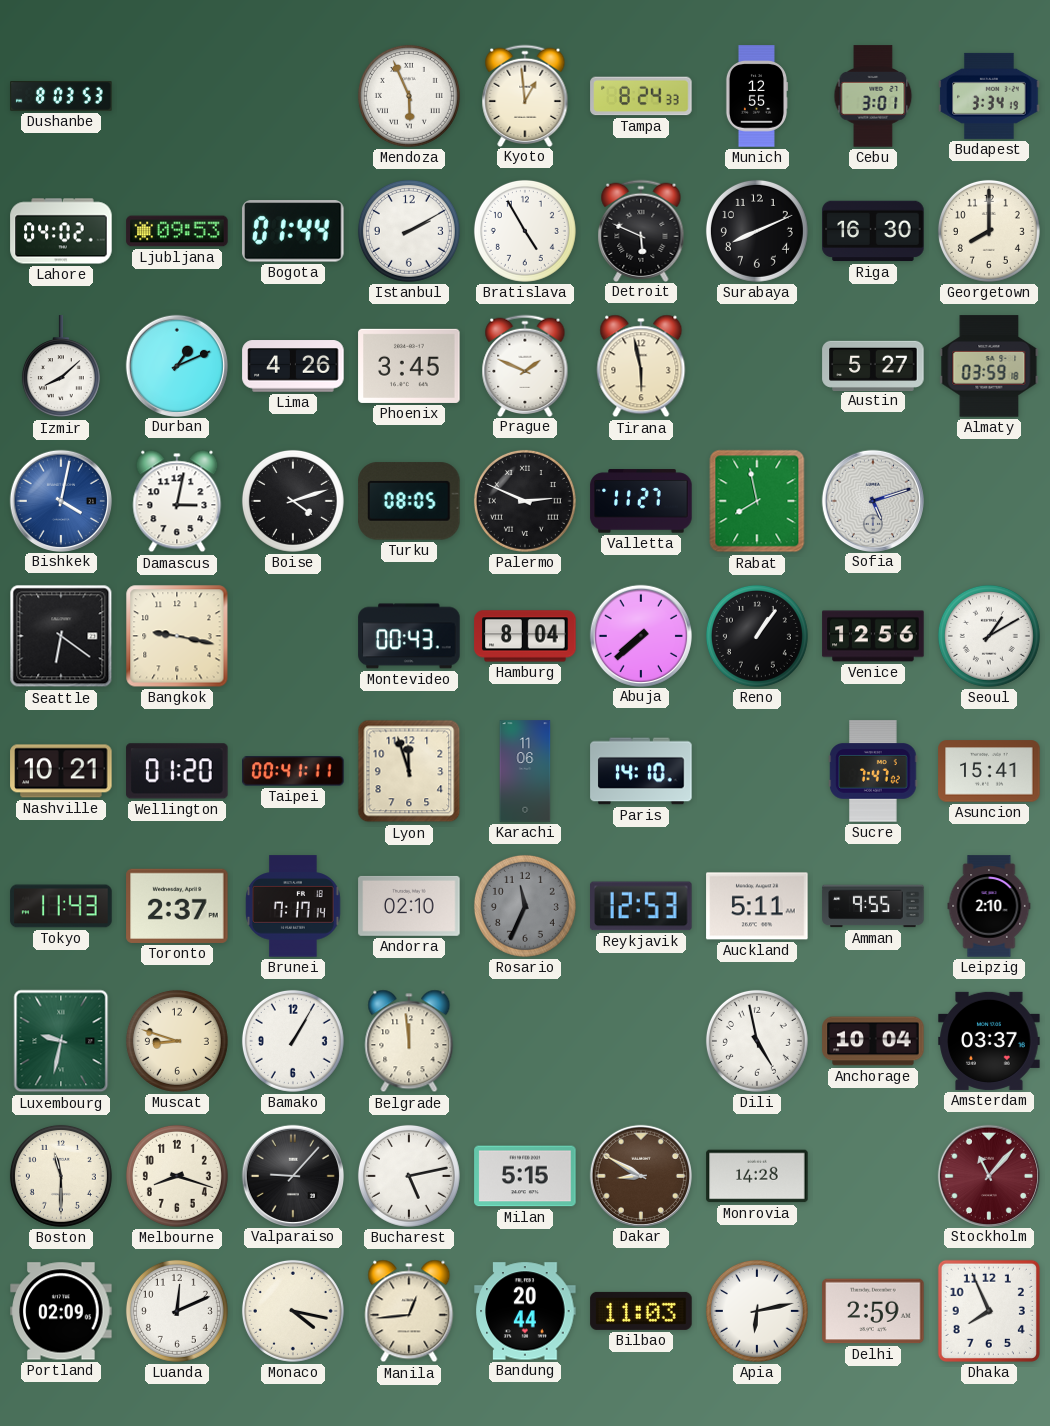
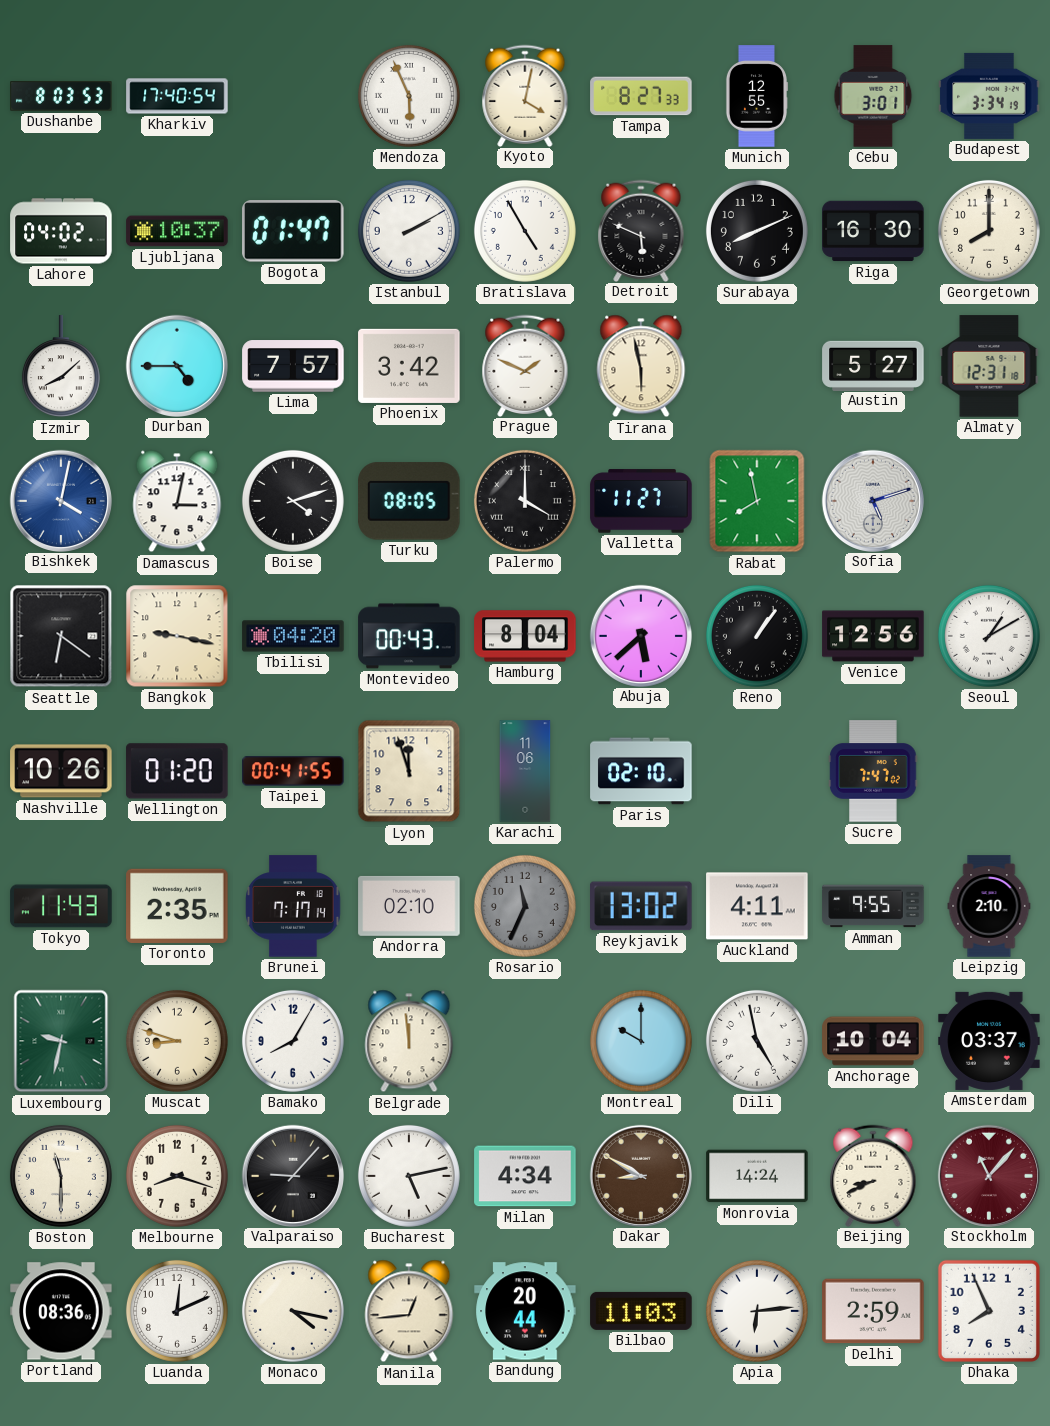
Kharkiv: none -> 17:40 (177, 96)
Kyoto: 12:59 -> 4:02 (525, 95)
Tampa: 8:24 -> 8:27 (641, 96)
Ljubljana: 09:53 -> 10:37 (177, 231)
Bogota: 01:44 -> 01:47 (293, 231)
Durban: 1:11 -> 4:45 (176, 365)
Lima: 4:26 -> 7:57 (293, 366)
Phoenix: 3:45 -> 3:42 (409, 366)
Almaty: 03:59 -> 12:31 (989, 366)
Palermo: 2:49 -> 4:00 (525, 501)
Tbilisi: none -> 04:20 (293, 636)
Abuja: 7:38 -> 5:38 (640, 635)
Nashville: 10:21 -> 10:26 (61, 771)
Taipei: 00:41:11 -> 00:41:55 (293, 771)
Paris: 14:10 -> 02:10 (641, 771)
Asuncion: 15:41 -> none (989, 771)
Toronto: 2:37 -> 2:35 (177, 906)
Reykjavik: 12:53 -> 13:02 (641, 906)
Auckland: 5:11 -> 4:11 (757, 906)
Bamako: 1:05 -> 8:05 (293, 1041)
Montreal: none -> 10:00 (641, 1041)
Milan: 5:15 -> 4:34 (525, 1176)
Monrovia: 14:28 -> 14:24 (757, 1176)
Beijing: none -> 8:41 (873, 1175)
Portland: 02:09 -> 08:36 (61, 1311)
Apia: 6:13 -> 6:14 (757, 1311)
